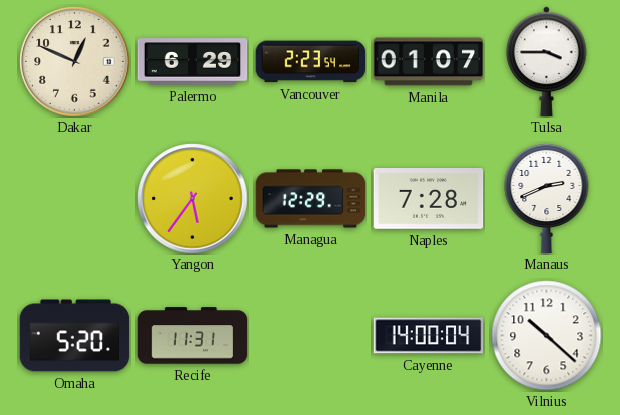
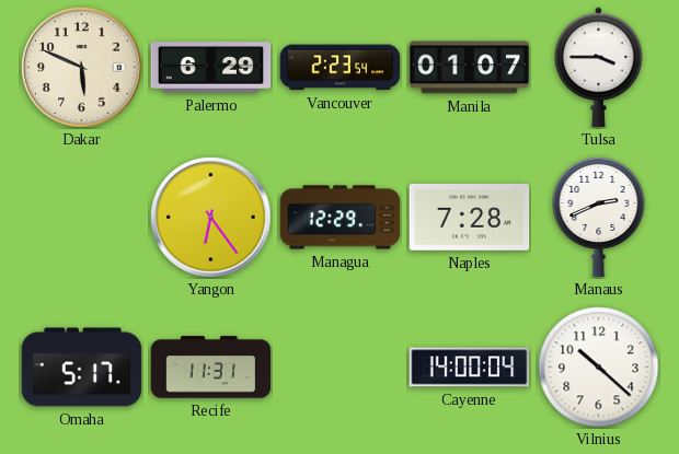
Dakar: 12:49 -> 5:49 (82, 68)
Yangon: 5:36 -> 6:24 (211, 218)
Omaha: 5:20 -> 5:17 (82, 368)
